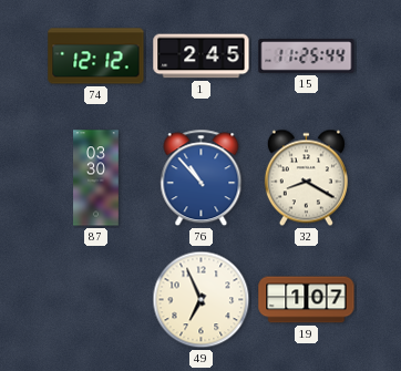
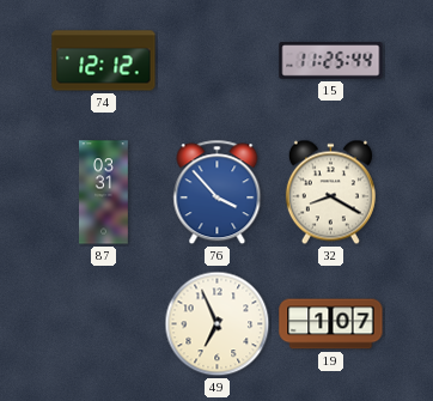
1: 2:45 -> none (202, 56)
87: 03:30 -> 03:31 (104, 193)
76: 10:53 -> 3:53 (218, 193)
